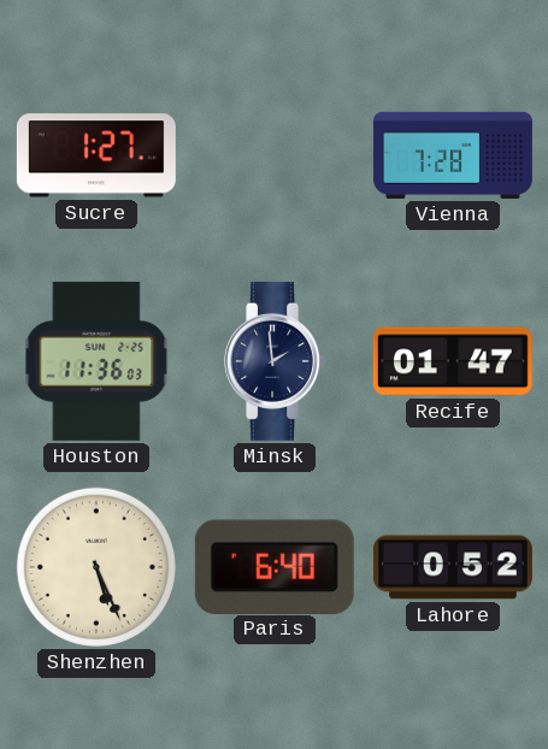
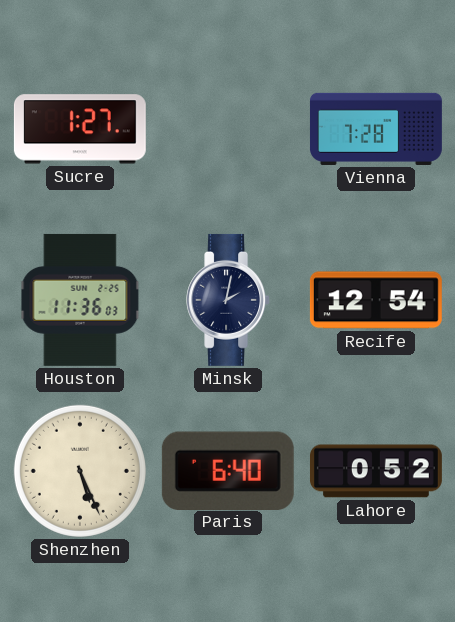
Minsk: 1:59 -> 2:02 (229, 300)
Recife: 01:47 -> 12:54 (376, 300)
